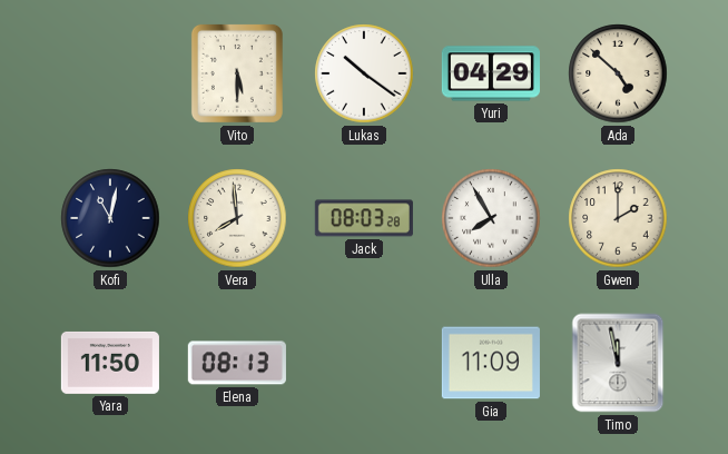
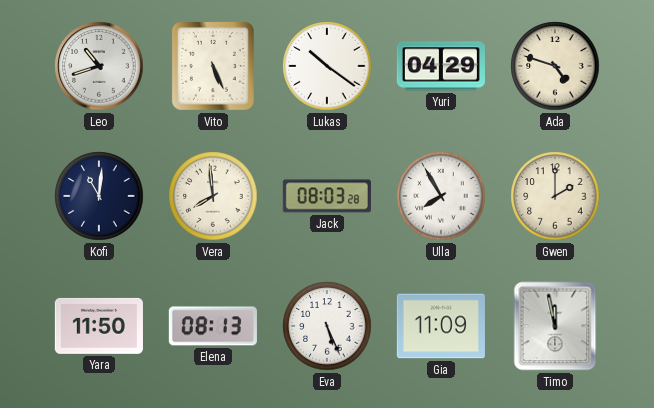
Leo: none -> 10:42 (99, 66)
Vito: 5:30 -> 5:26 (213, 66)
Ada: 4:52 -> 4:48 (555, 66)
Kofi: 11:02 -> 11:01 (99, 196)
Eva: none -> 5:26 (327, 326)
